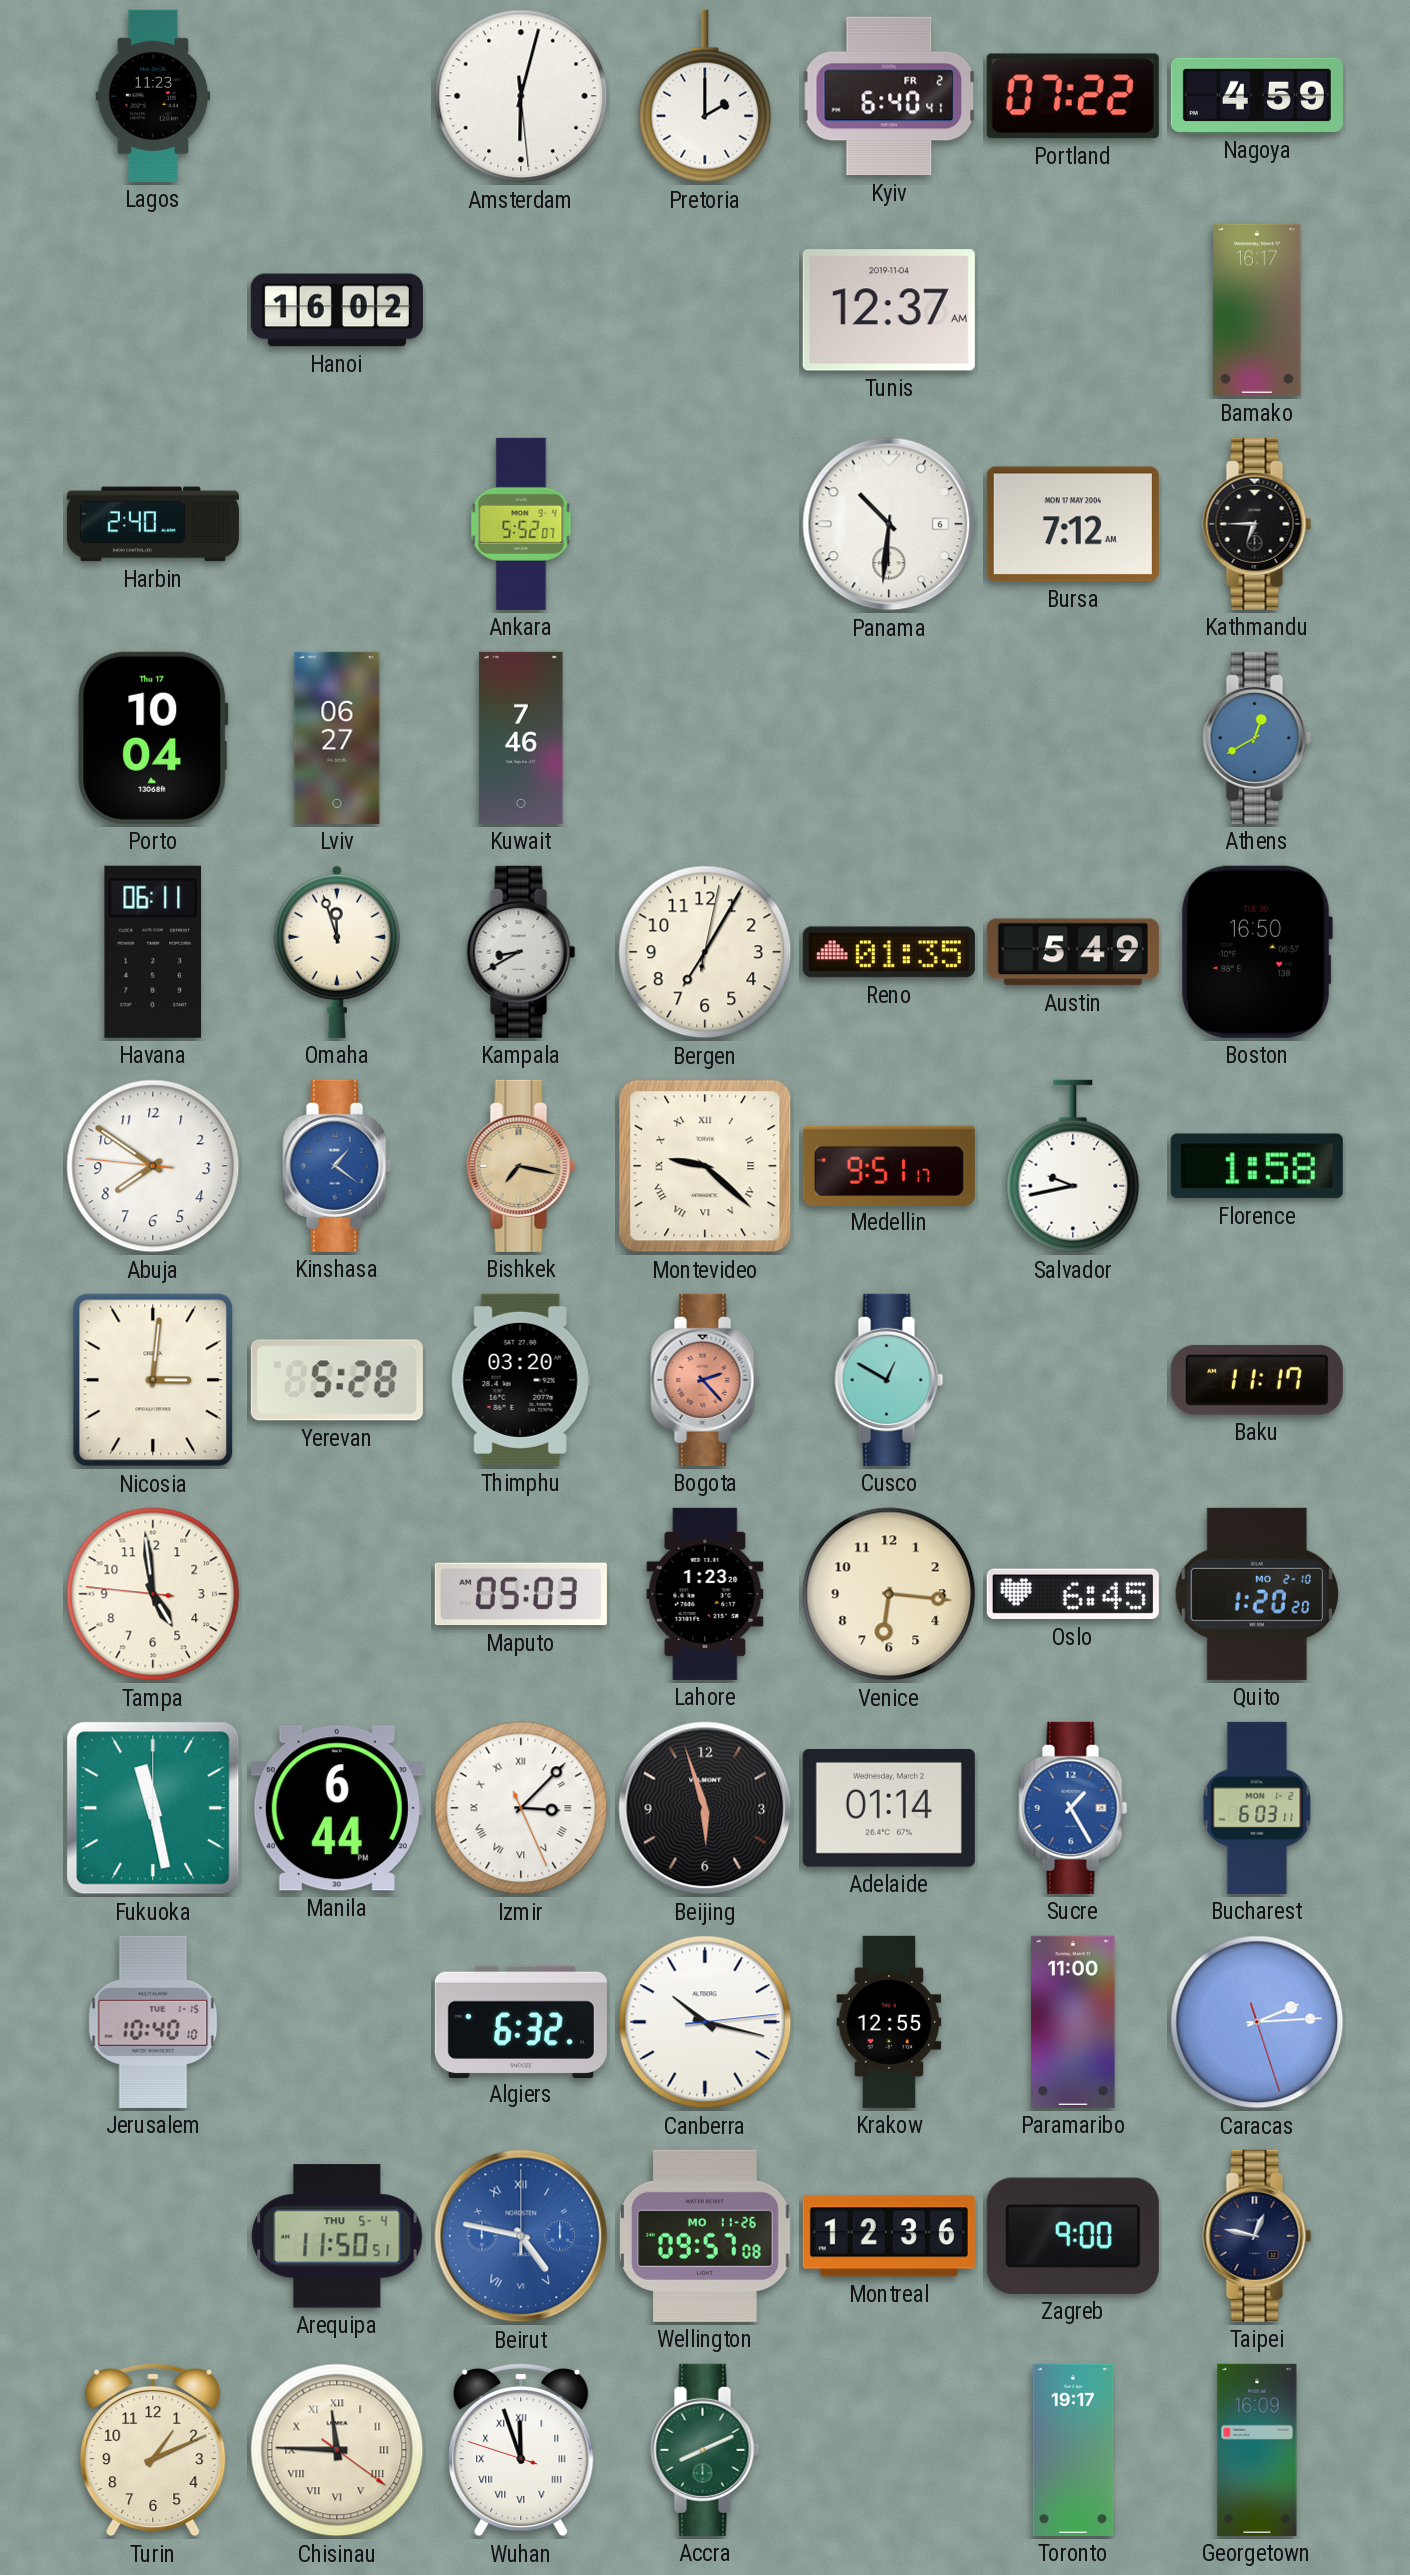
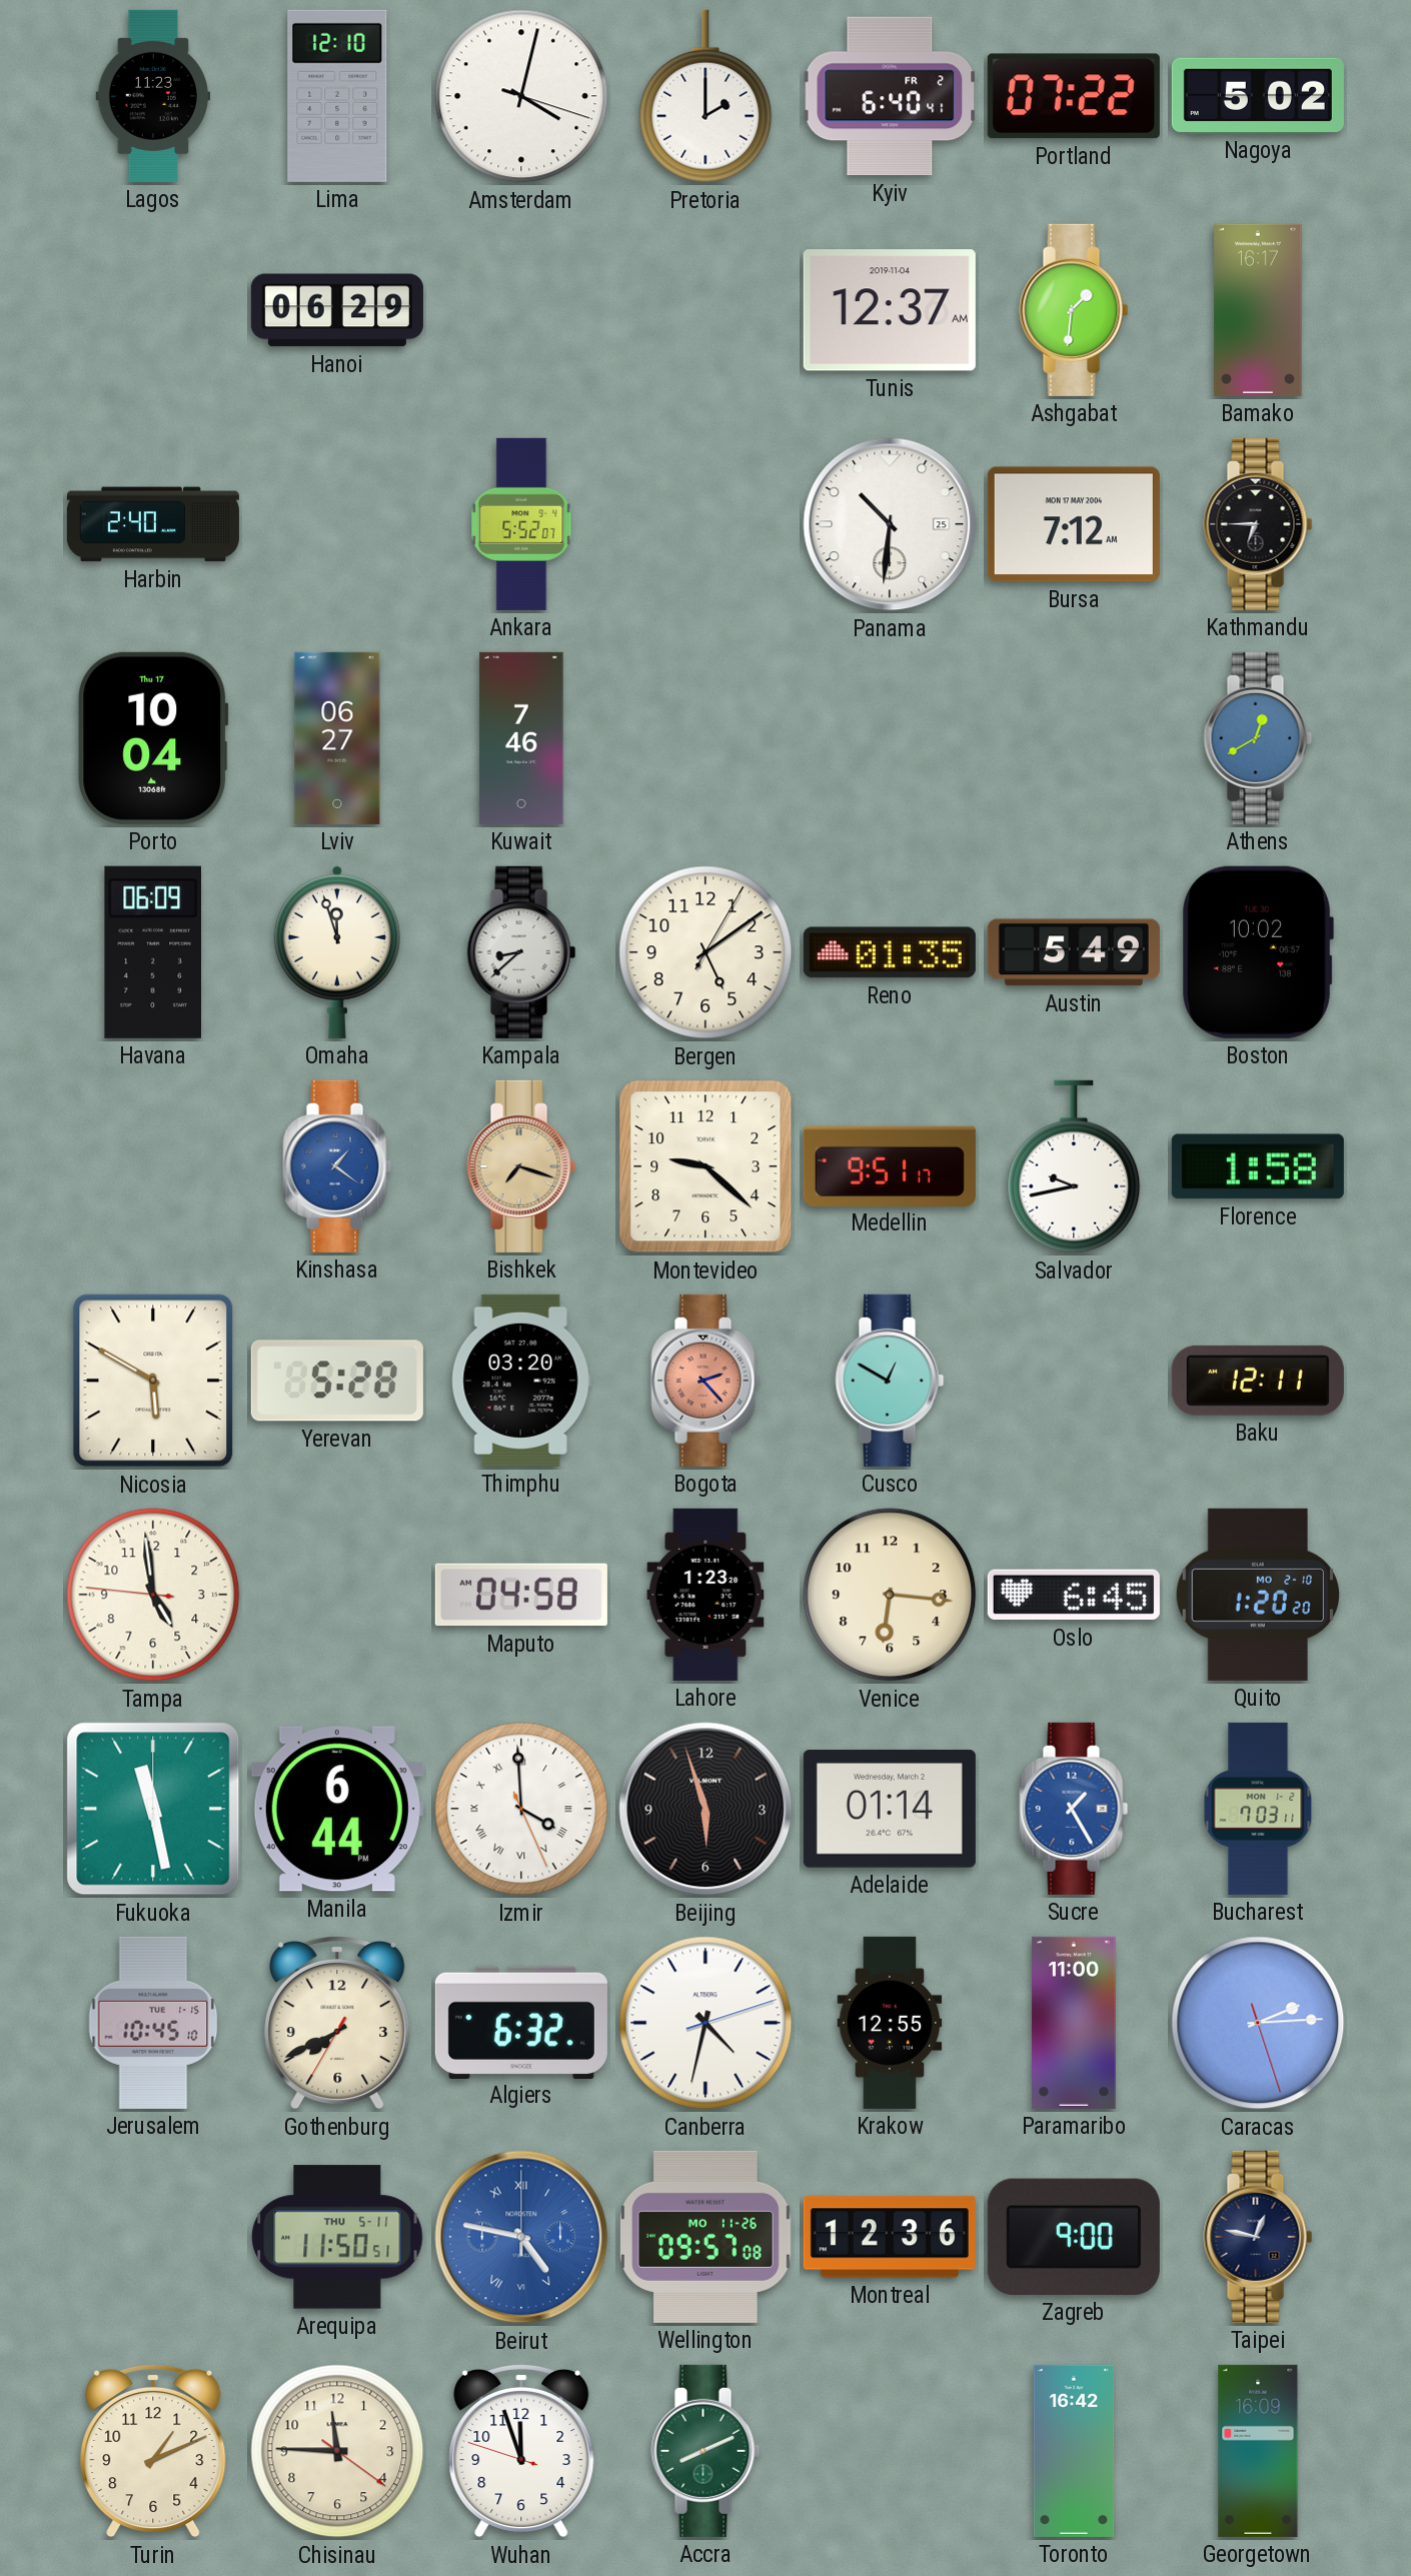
Lima: none -> 12:10 (337, 96)
Amsterdam: 6:02 -> 4:02 (521, 96)
Nagoya: 4:59 -> 5:02 (1258, 95)
Hanoi: 16:02 -> 06:29 (337, 310)
Ashgabat: none -> 1:31 (1074, 310)
Panama date: 6 -> 25 (890, 524)
Havana: 06:11 -> 06:09 (152, 952)
Kampala: 8:40 -> 8:38 (521, 952)
Bergen: 7:05 -> 5:09 (705, 952)
Boston: 16:50 -> 10:02 (1258, 952)
Abuja: 7:50 -> none (153, 1166)
Bishkek: 7:17 -> 7:18 (521, 1166)
Montevideo numerals: Roman -> Arabic (705, 1166)
Nicosia: 3:01 -> 5:50 (153, 1381)
Baku: 11:17 -> 12:11 (1258, 1381)
Maputo: 05:03 -> 04:58 (521, 1595)
Izmir: 3:07 -> 3:59 (521, 1809)
Bucharest: 6:03 -> 7:03 (1258, 1809)
Jerusalem: 10:40 -> 10:45 (153, 2023)
Gothenburg: none -> 7:40 (337, 2023)
Canberra: 10:17 -> 4:32 (705, 2023)
Arequipa date: THU 5-4 -> THU 5-11 (337, 2237)
Chisinau numerals: Roman -> Arabic (337, 2451)
Wuhan numerals: Roman -> Arabic (521, 2451)
Toronto: 19:17 -> 16:42 (1074, 2451)
